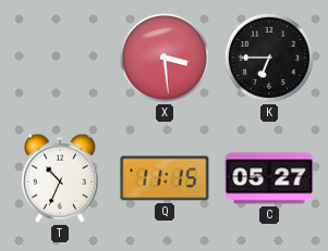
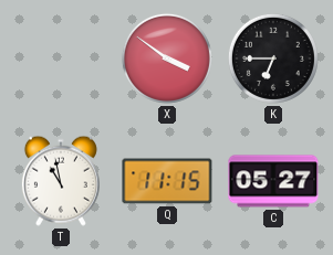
X: 3:29 -> 3:51 (167, 59)
T: 10:34 -> 10:58 (61, 181)
